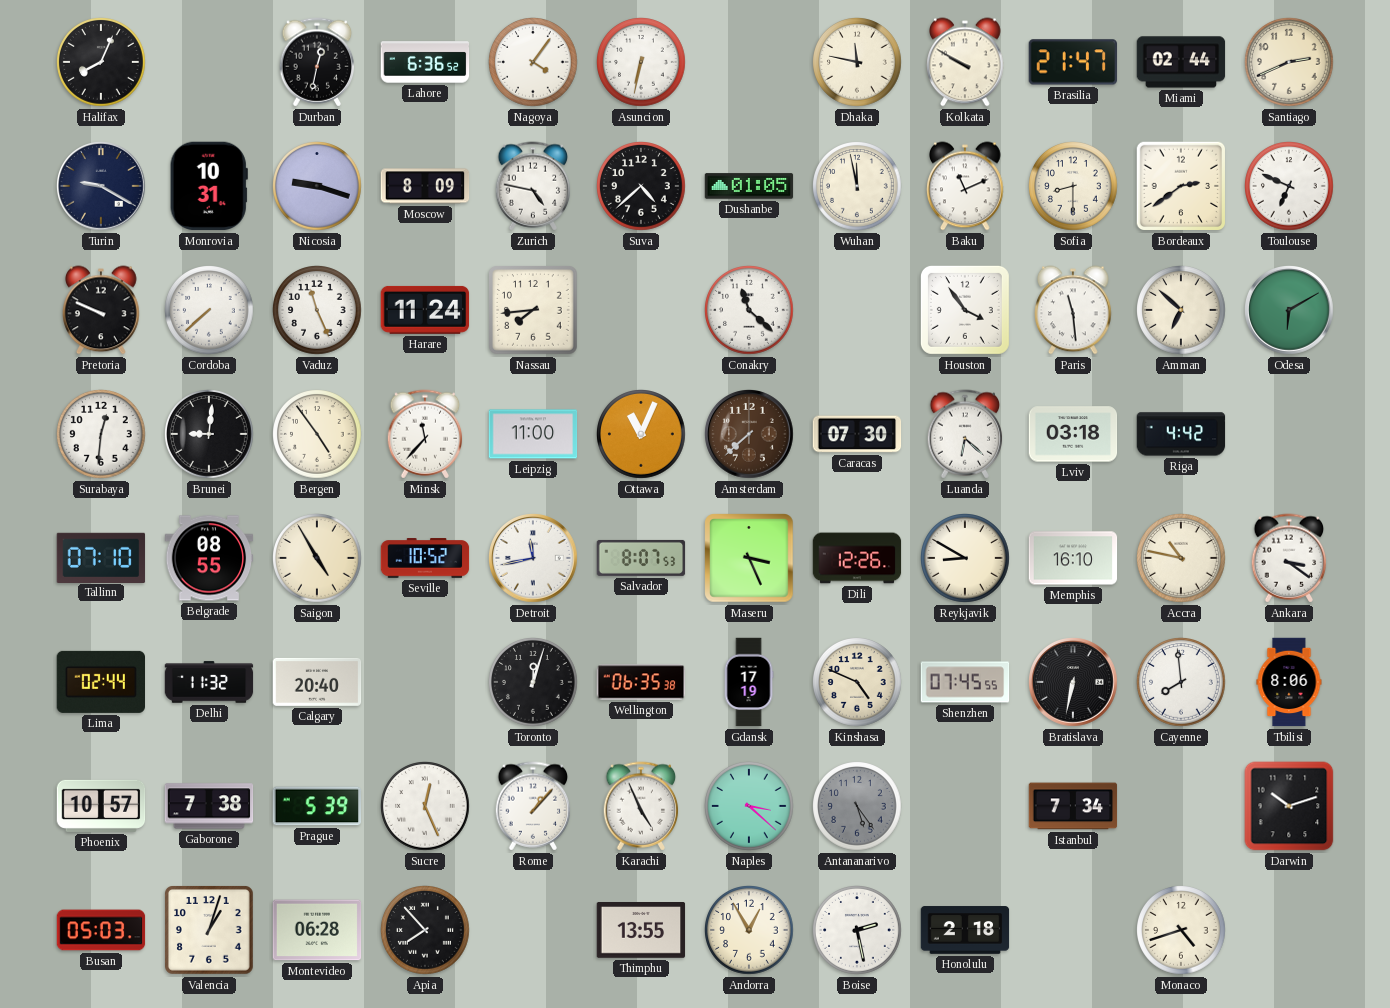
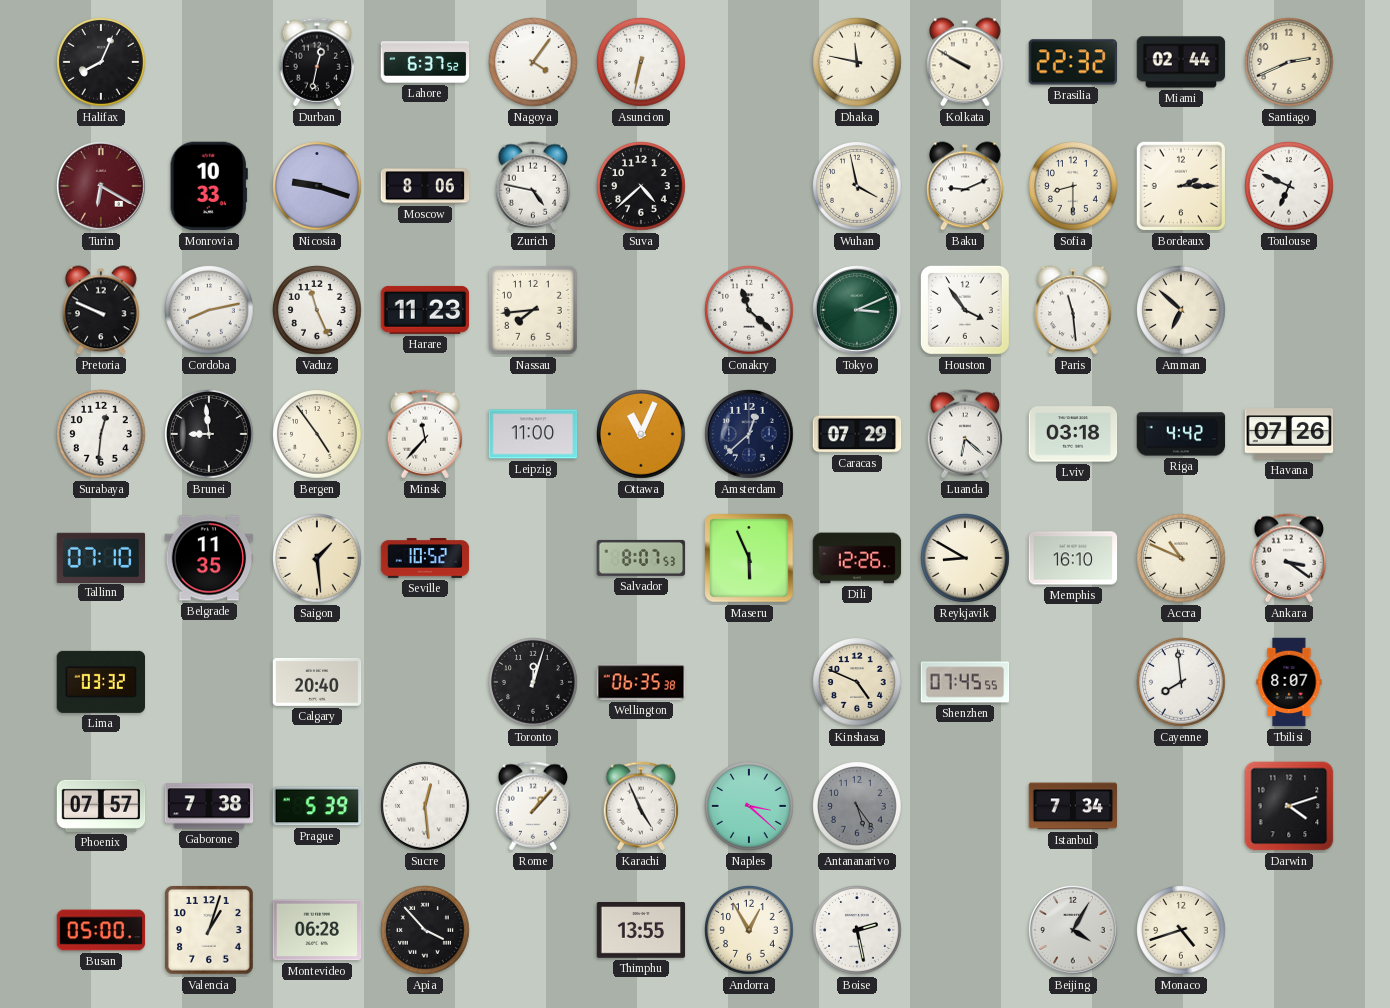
Lahore: 6:36 -> 6:37 (425, 62)
Brasilia: 21:47 -> 22:32 (1073, 62)
Turin: 9:20 -> 6:20 (102, 187)
Turin dial: navy -> burgundy (102, 187)
Monrovia: 10:31 -> 10:33 (209, 186)
Moscow: 8:09 -> 8:06 (425, 186)
Dushanbe: 01:05 -> none (749, 186)
Wuhan: 11:58 -> 3:58 (858, 187)
Baku: 11:11 -> 9:11 (965, 186)
Bordeaux: 2:39 -> 2:15 (1181, 186)
Cordoba: 7:38 -> 8:13 (210, 311)
Harare: 11:24 -> 11:23 (425, 310)
Tokyo: none -> 3:11 (858, 311)
Odesa: 6:10 -> none (1290, 311)
Brunei: 9:01 -> 8:59 (210, 435)
Amsterdam: 7:38 -> 12:38 (750, 435)
Amsterdam dial: brown -> navy (750, 435)
Caracas: 07:30 -> 07:29 (857, 434)
Havana: none -> 07:26 (1289, 434)
Belgrade: 08:55 -> 11:35 (209, 558)
Saigon: 4:55 -> 1:29 (318, 559)
Detroit: 11:43 -> none (534, 559)
Maseru: 3:26 -> 5:56 (749, 558)
Accra: 10:47 -> 10:49 (1182, 559)
Lima: 02:44 -> 03:32 (101, 682)
Delhi: 11:32 -> none (209, 682)
Gdansk: 17:19 -> none (749, 682)
Bratislava: 6:32 -> none (1074, 683)
Tbilisi: 8:06 -> 8:07 (1289, 682)
Phoenix: 10:57 -> 07:57 (101, 806)
Sucre: 12:26 -> 12:29 (426, 807)
Darwin: 10:12 -> 4:12 (1289, 806)
Busan: 05:03 -> 05:00 (101, 930)
Apia: 7:53 -> 3:53 (426, 931)
Honolulu: 2:18 -> none (965, 930)
Beijing: none -> 4:05 (1074, 931)
